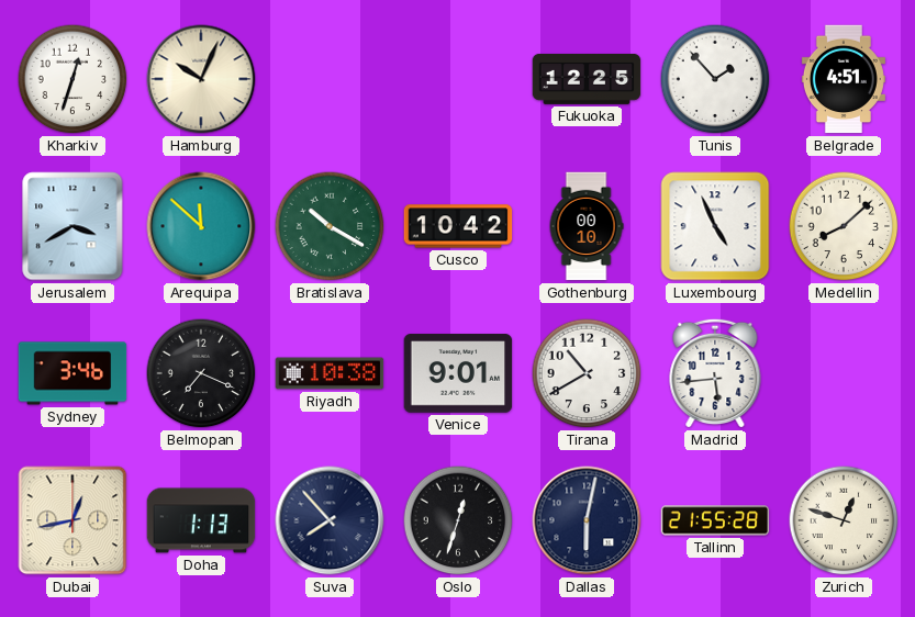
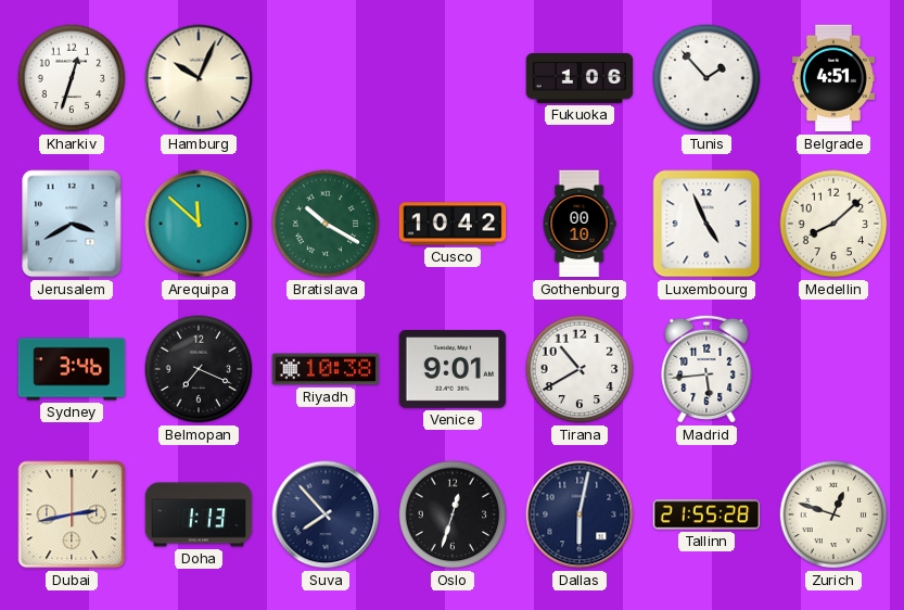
Fukuoka: 12:25 -> 1:06 (580, 78)
Dubai: 12:43 -> 2:43 (72, 514)
